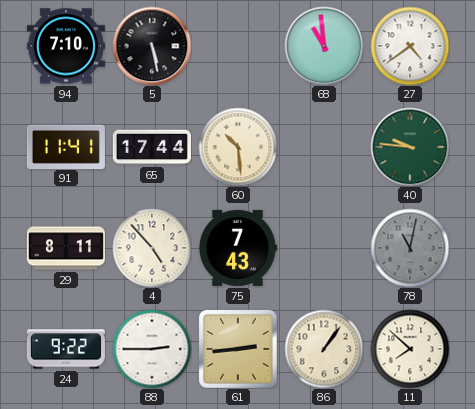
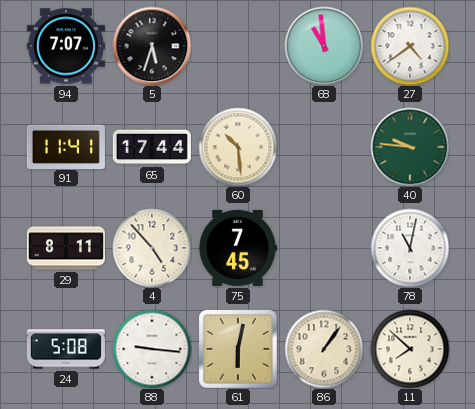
94: 7:10 -> 7:07 (66, 46)
5: 5:28 -> 5:33 (152, 46)
75: 7:43 -> 7:45 (238, 248)
78 dial: grey -> white (410, 248)
24: 9:22 -> 5:08 (66, 349)
88: 2:45 -> 9:16 (152, 349)
61: 2:44 -> 6:02 (238, 349)
